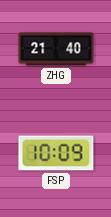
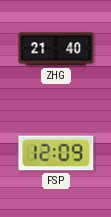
FSP: 10:09 -> 12:09 (56, 153)
